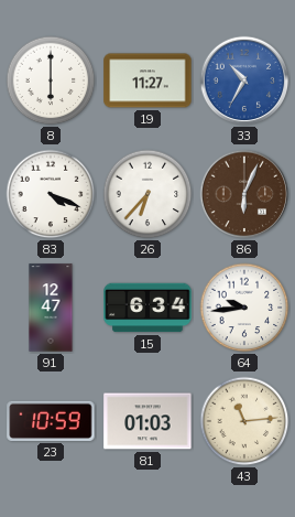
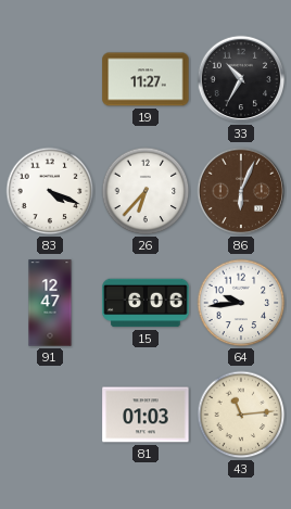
8: 6:00 -> none (51, 80)
33 dial: blue -> black (241, 79)
15: 6:34 -> 6:06 (145, 303)
23: 10:59 -> none (51, 421)
